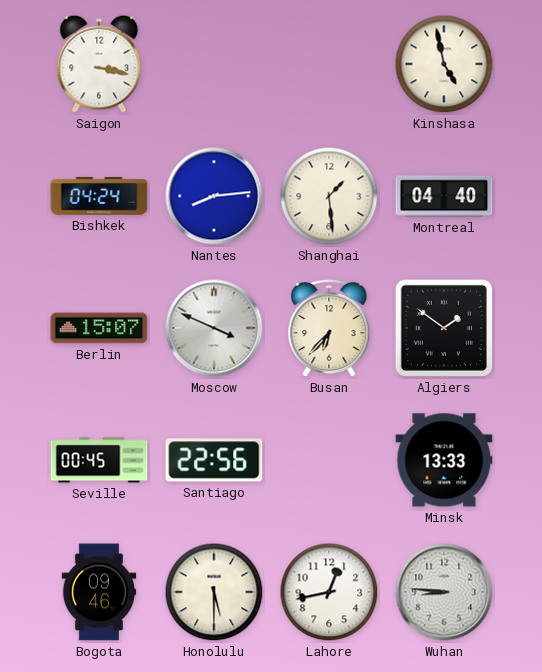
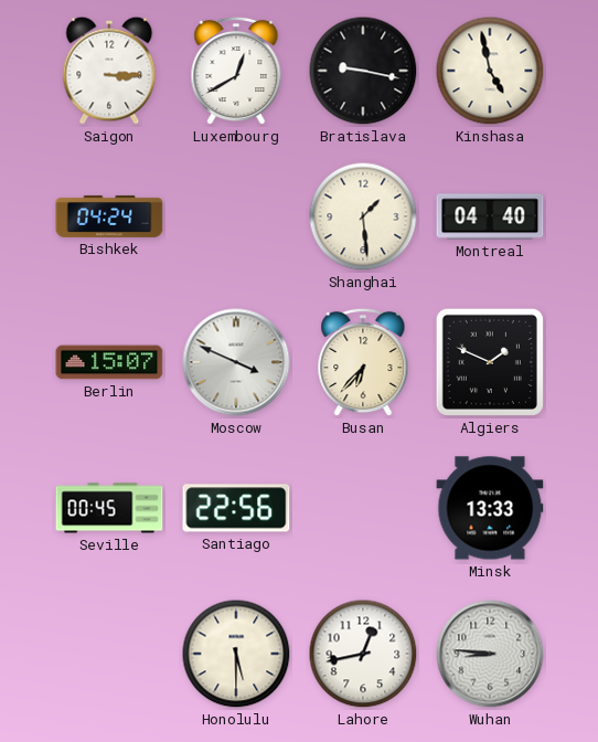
Saigon: 3:17 -> 3:15 (109, 71)
Luxembourg: none -> 12:40 (236, 71)
Bratislava: none -> 9:17 (363, 71)
Nantes: 8:14 -> none (214, 196)
Algiers: 1:51 -> 1:49 (490, 362)
Bogota: 09:46 -> none (99, 592)
